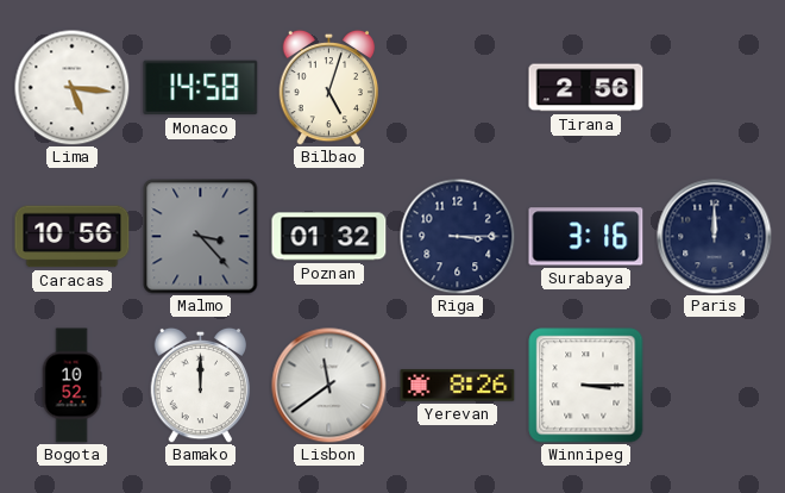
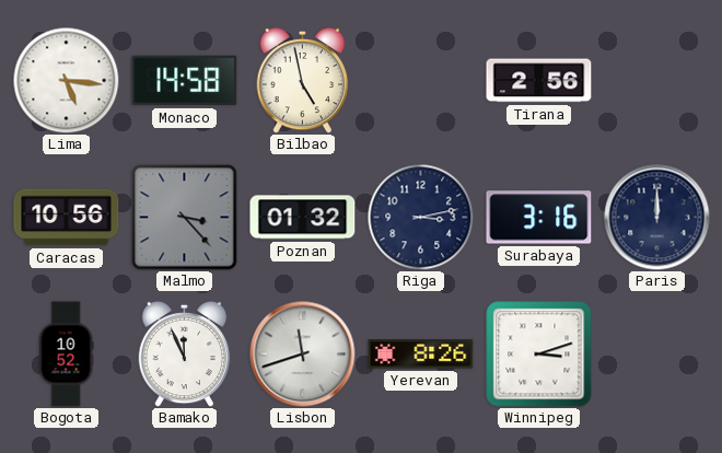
Bilbao: 5:03 -> 4:58 (303, 80)
Riga: 3:15 -> 3:13 (420, 217)
Bamako: 12:00 -> 11:56 (185, 353)
Lisbon: 11:39 -> 11:42 (303, 355)
Winnipeg: 3:15 -> 3:12 (539, 355)
